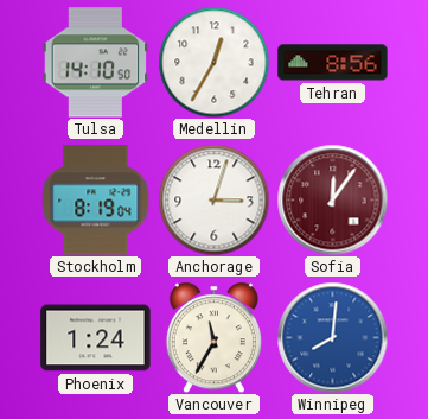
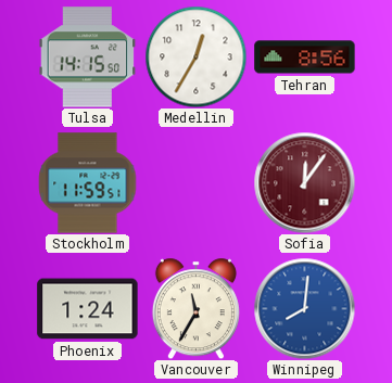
Tulsa: 14:10 -> 14:15 (88, 58)
Stockholm: 8:19 -> 11:59 (88, 183)
Anchorage: 3:03 -> none (213, 199)
